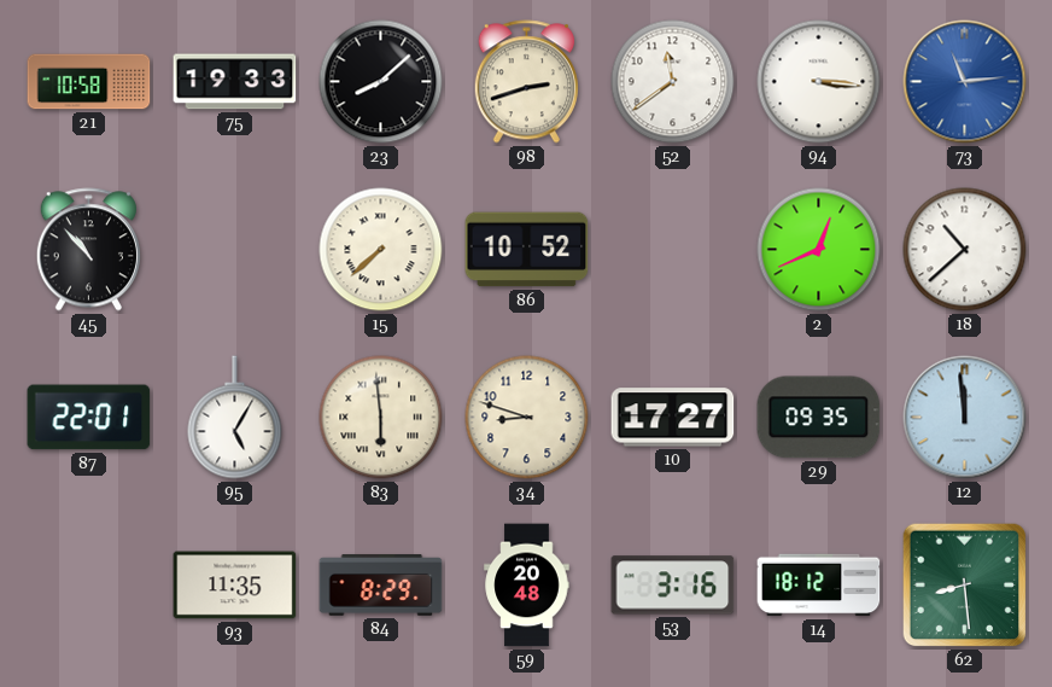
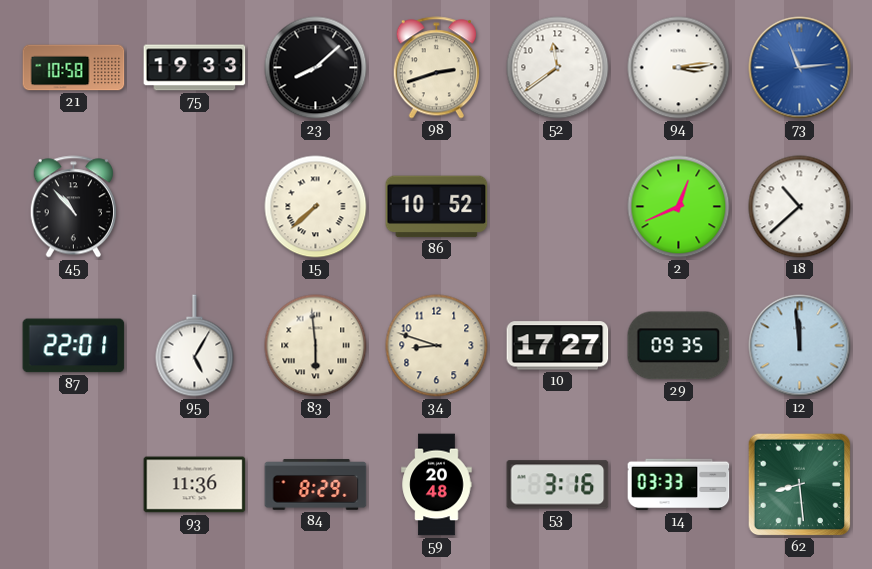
94: 3:16 -> 3:14 (679, 68)
93: 11:35 -> 11:36 (195, 485)
14: 18:12 -> 03:33 (679, 485)
